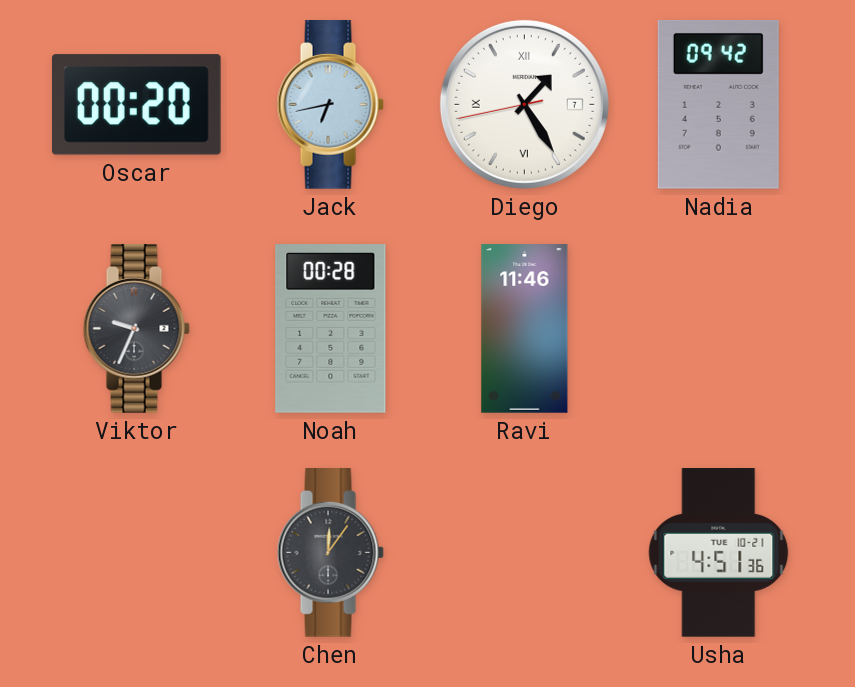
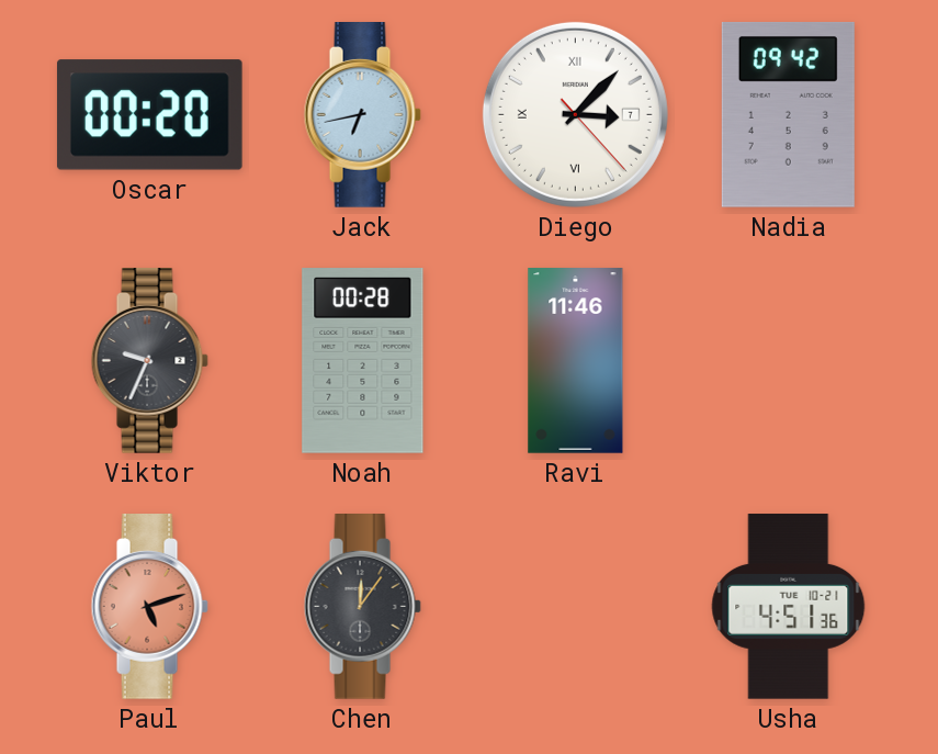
Diego: 1:24 -> 3:07 (575, 114)
Paul: none -> 5:12 (149, 607)
